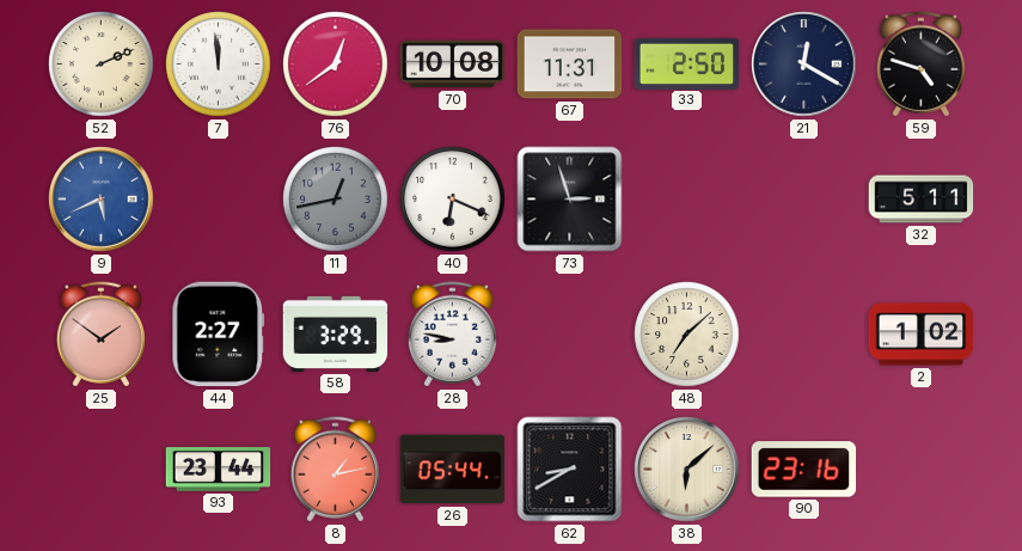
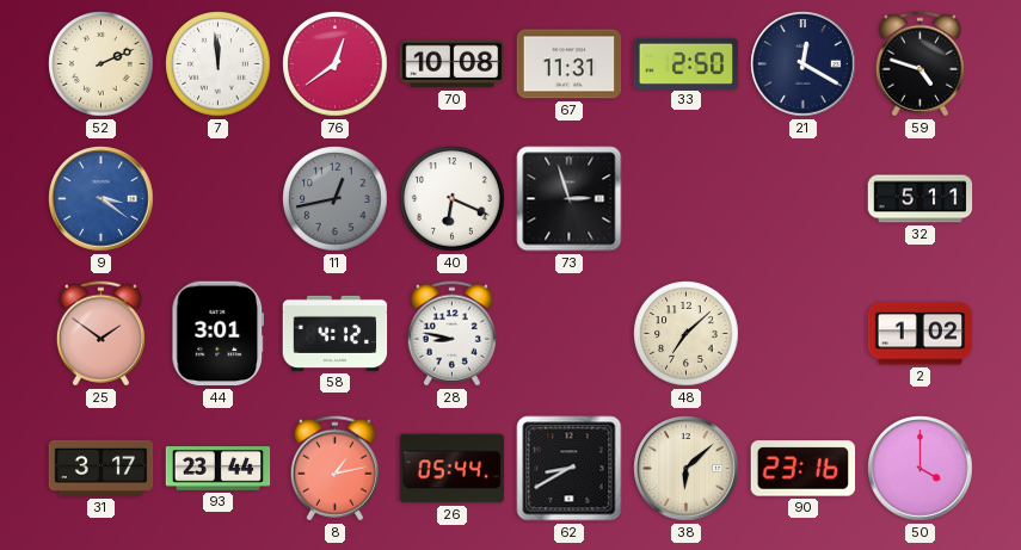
9: 5:41 -> 3:21 (102, 199)
44: 2:27 -> 3:01 (219, 334)
58: 3:29 -> 4:12 (336, 333)
31: none -> 3:17 (102, 468)
50: none -> 4:00 (921, 469)
